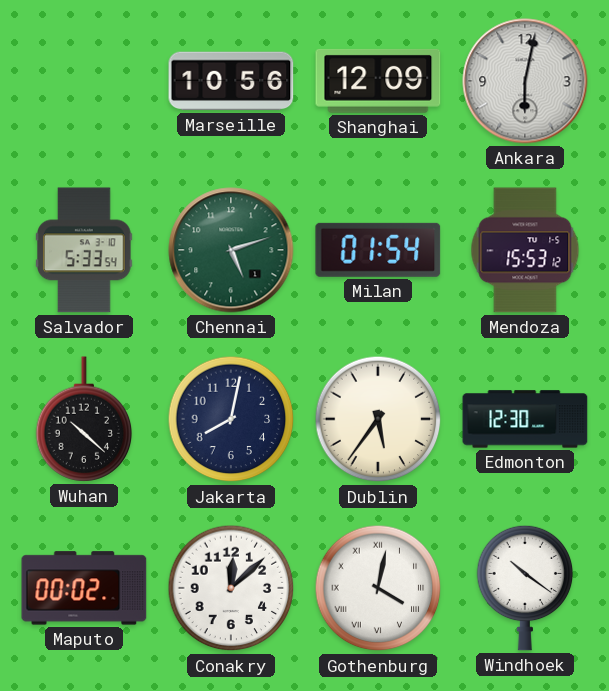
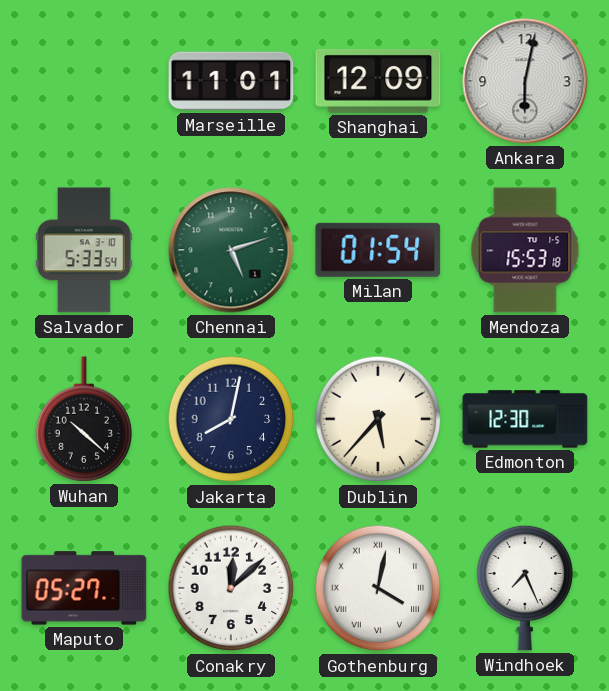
Marseille: 10:56 -> 11:01 (231, 81)
Mendoza: 15:53:12 -> 15:53:18 (525, 250)
Dublin: 5:36 -> 5:37 (378, 419)
Maputo: 00:02 -> 05:27 (84, 588)
Windhoek: 10:21 -> 7:26 (525, 588)
